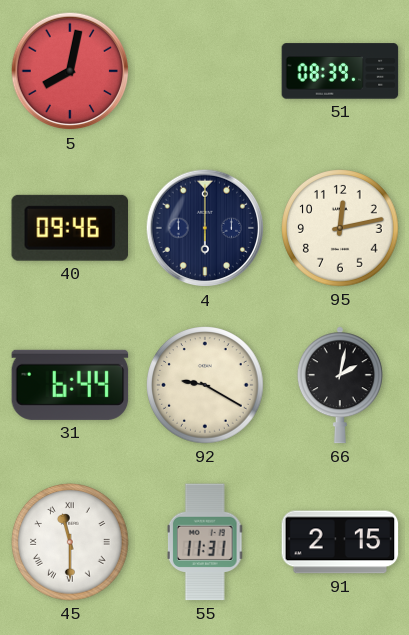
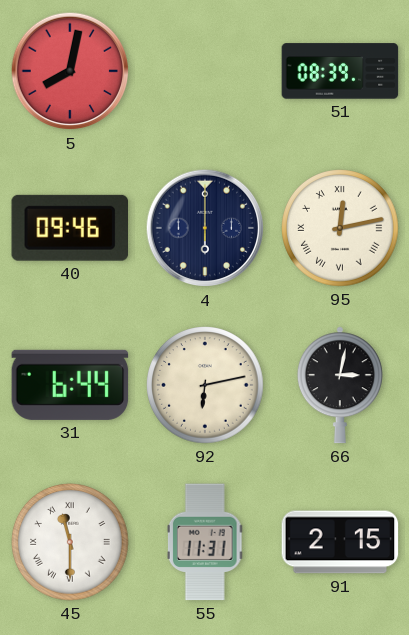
95 numerals: Arabic -> Roman (341, 229)
92: 9:20 -> 6:13 (206, 386)
66: 2:02 -> 3:02 (340, 385)
